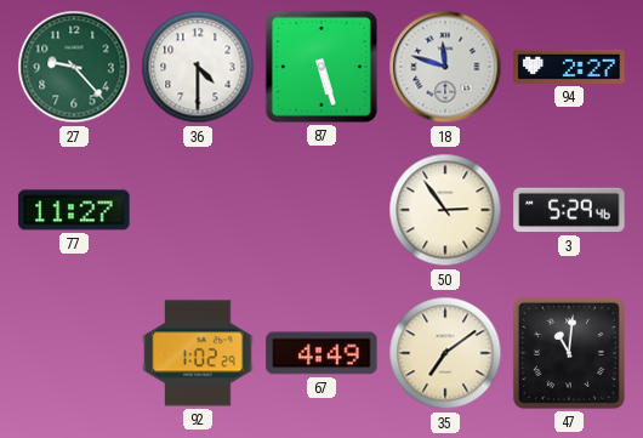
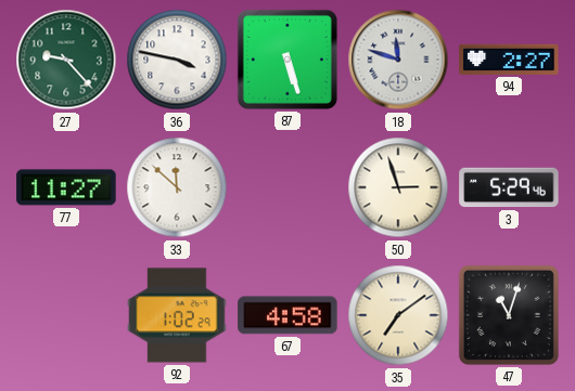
36: 4:30 -> 3:47 (177, 60)
33: none -> 11:52 (177, 187)
50: 2:54 -> 2:57 (398, 187)
67: 4:49 -> 4:58 (287, 315)
47: 11:01 -> 11:03 (509, 315)
